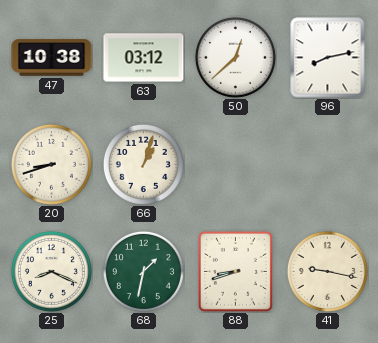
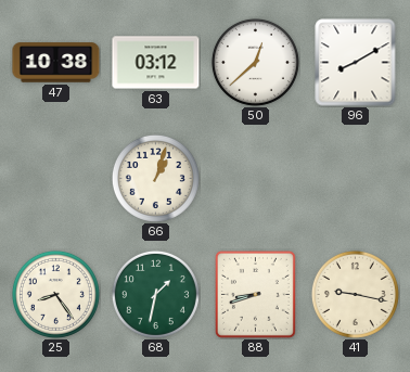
96: 8:13 -> 8:10 (356, 63)
20: 8:42 -> none (51, 164)
25: 8:19 -> 8:24 (55, 294)
